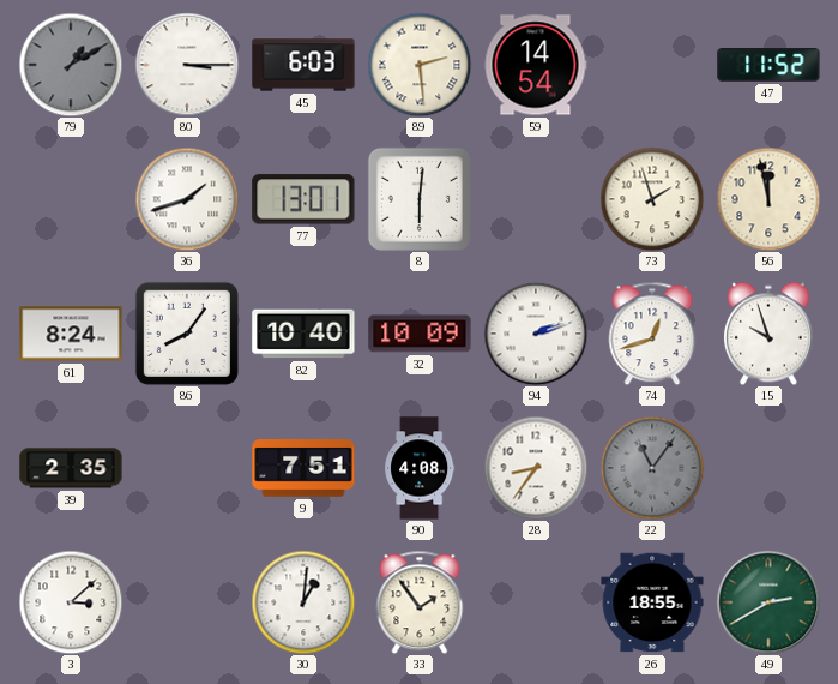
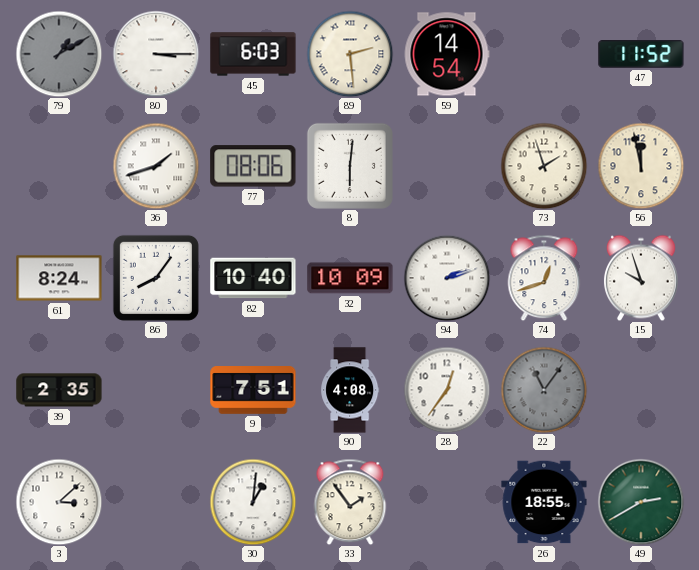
77: 13:01 -> 08:06 (253, 166)
28: 8:36 -> 12:36 (447, 390)
